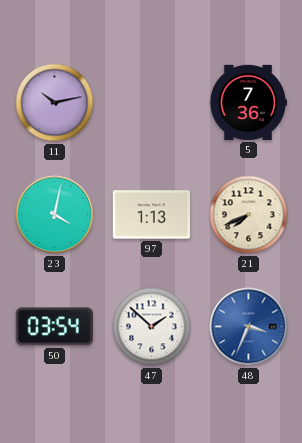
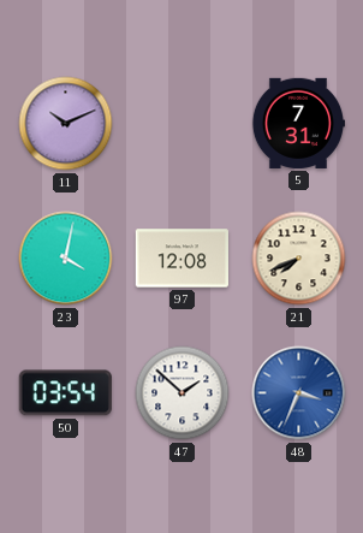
11: 10:13 -> 10:11 (66, 124)
5: 7:36 -> 7:31 (297, 123)
97: 1:13 -> 12:08 (181, 259)
